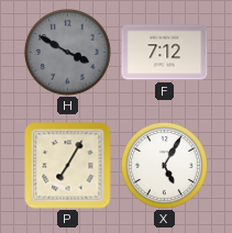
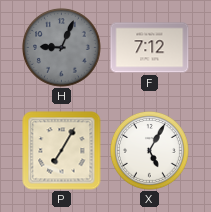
H: 3:50 -> 9:04 (61, 47)
